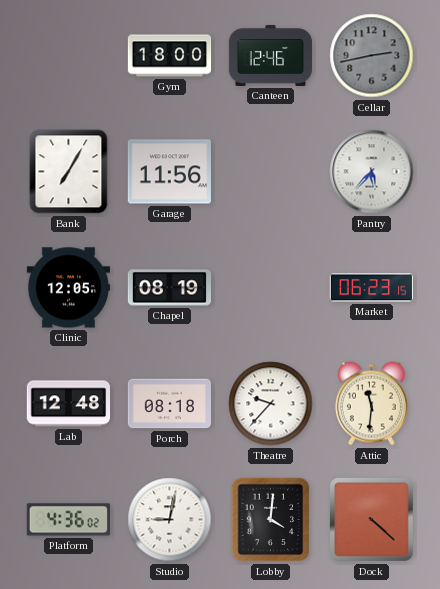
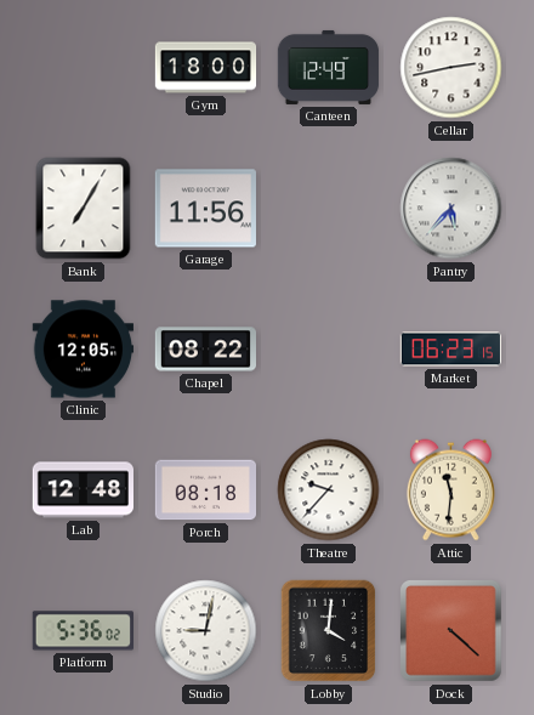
Canteen: 12:46 -> 12:49 (329, 67)
Cellar dial: grey -> white (451, 68)
Chapel: 08:19 -> 08:22 (206, 350)
Platform: 4:36 -> 5:36 (83, 631)
